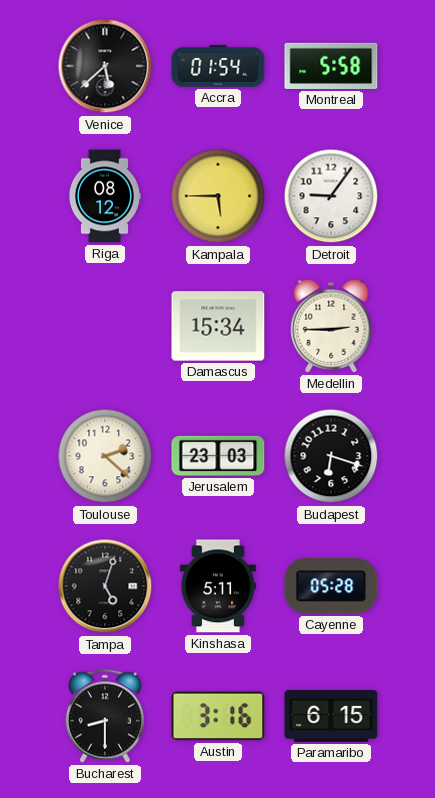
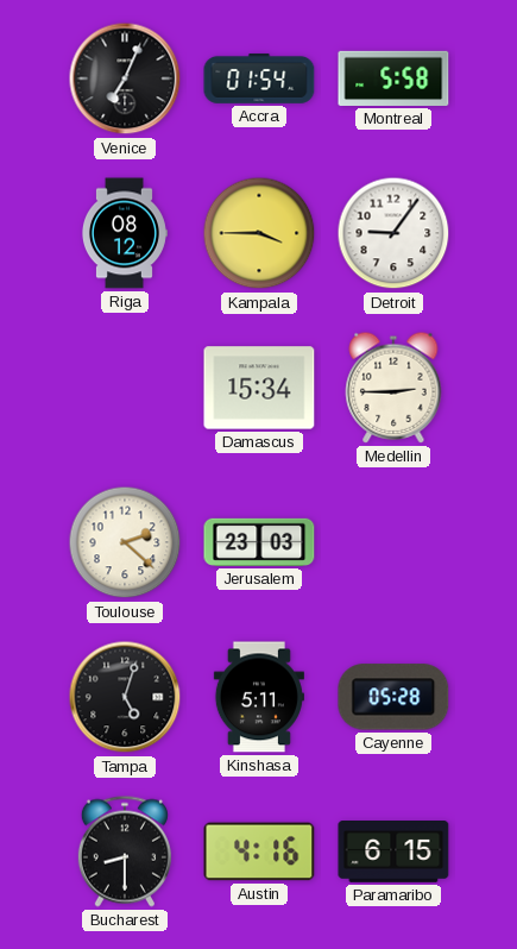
Venice: 5:38 -> 7:04 (125, 78)
Kampala: 5:45 -> 3:45 (259, 233)
Budapest: 6:18 -> none (331, 456)
Austin: 3:16 -> 4:16 (259, 851)
